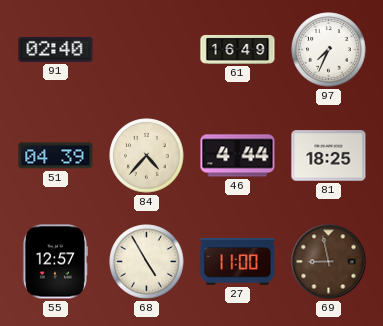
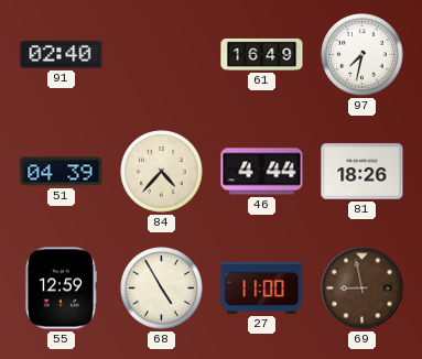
97: 7:34 -> 7:32 (363, 55)
81: 18:25 -> 18:26 (363, 172)
55: 12:57 -> 12:59 (61, 289)
